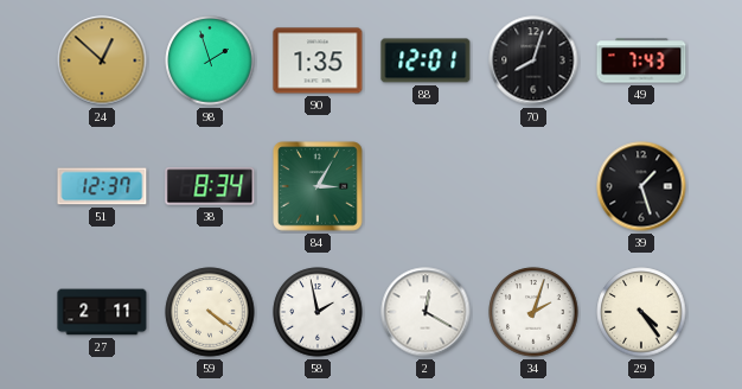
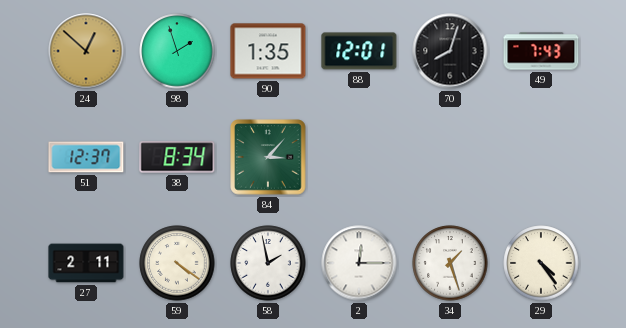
84: 3:05 -> 3:07 (268, 157)
39: 1:27 -> none (641, 186)
2: 12:20 -> 12:15 (359, 263)
34: 2:03 -> 1:27 (450, 263)
